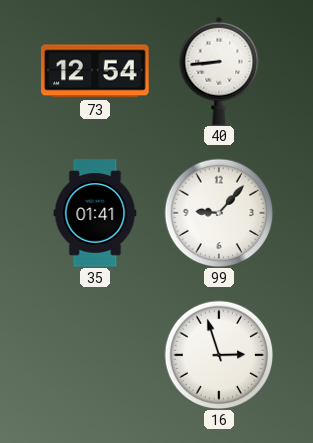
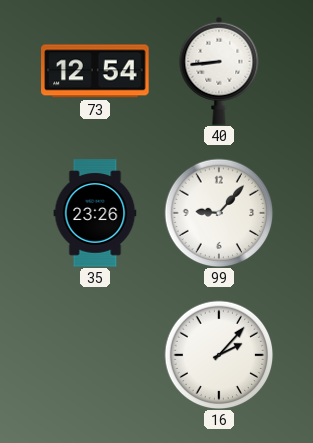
35: 01:41 -> 23:26 (95, 213)
16: 2:57 -> 2:07 (219, 355)
